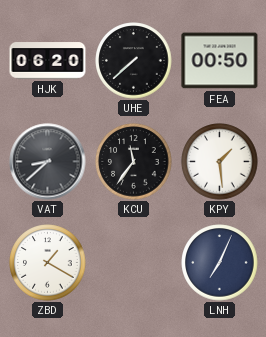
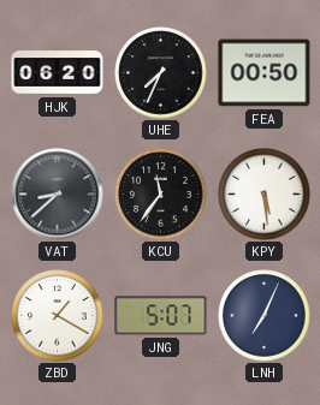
UHE: 7:38 -> 7:34 (161, 73)
KPY: 1:29 -> 5:29 (265, 195)
JNG: none -> 5:07 (161, 316)
